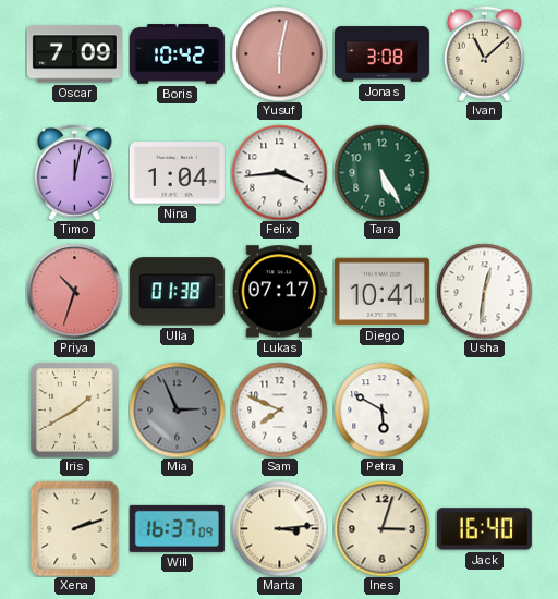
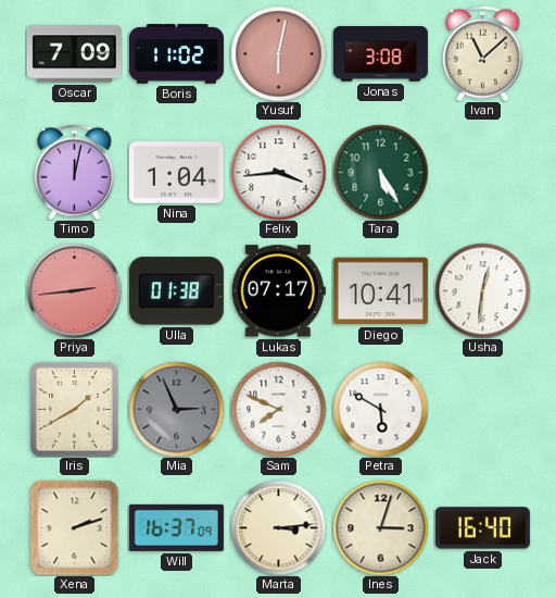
Boris: 10:42 -> 11:02 (176, 54)
Priya: 10:33 -> 2:44 (74, 290)
